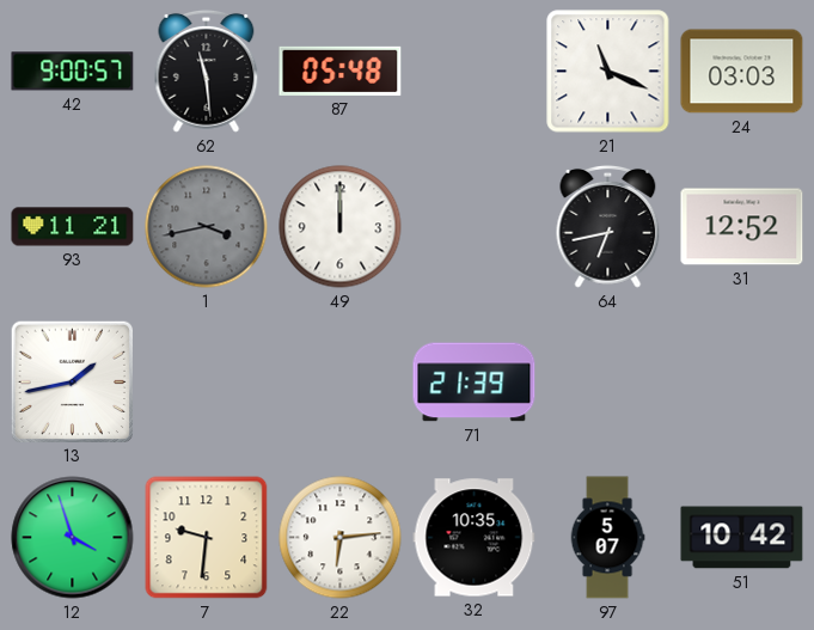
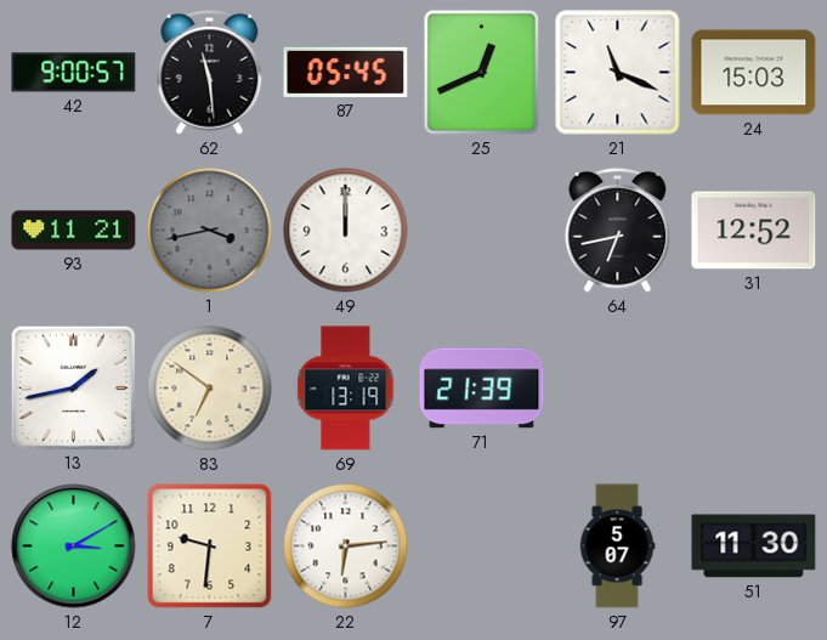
87: 05:48 -> 05:45 (346, 72)
25: none -> 12:41 (481, 72)
24: 03:03 -> 15:03 (754, 73)
83: none -> 6:51 (210, 389)
69: none -> 13:19 (346, 389)
12: 3:57 -> 3:10 (74, 546)
32: 10:35 -> none (475, 538)
51: 10:42 -> 11:30 (754, 546)
